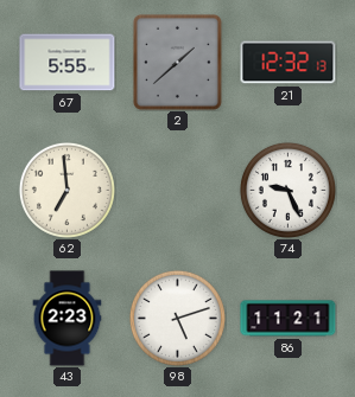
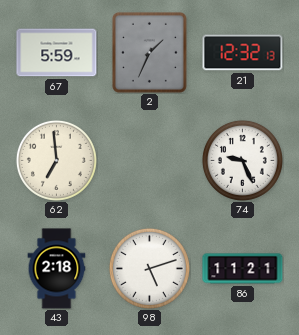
67: 5:55 -> 5:59 (57, 53)
2: 1:38 -> 1:34 (149, 52)
43: 2:23 -> 2:18 (57, 269)
